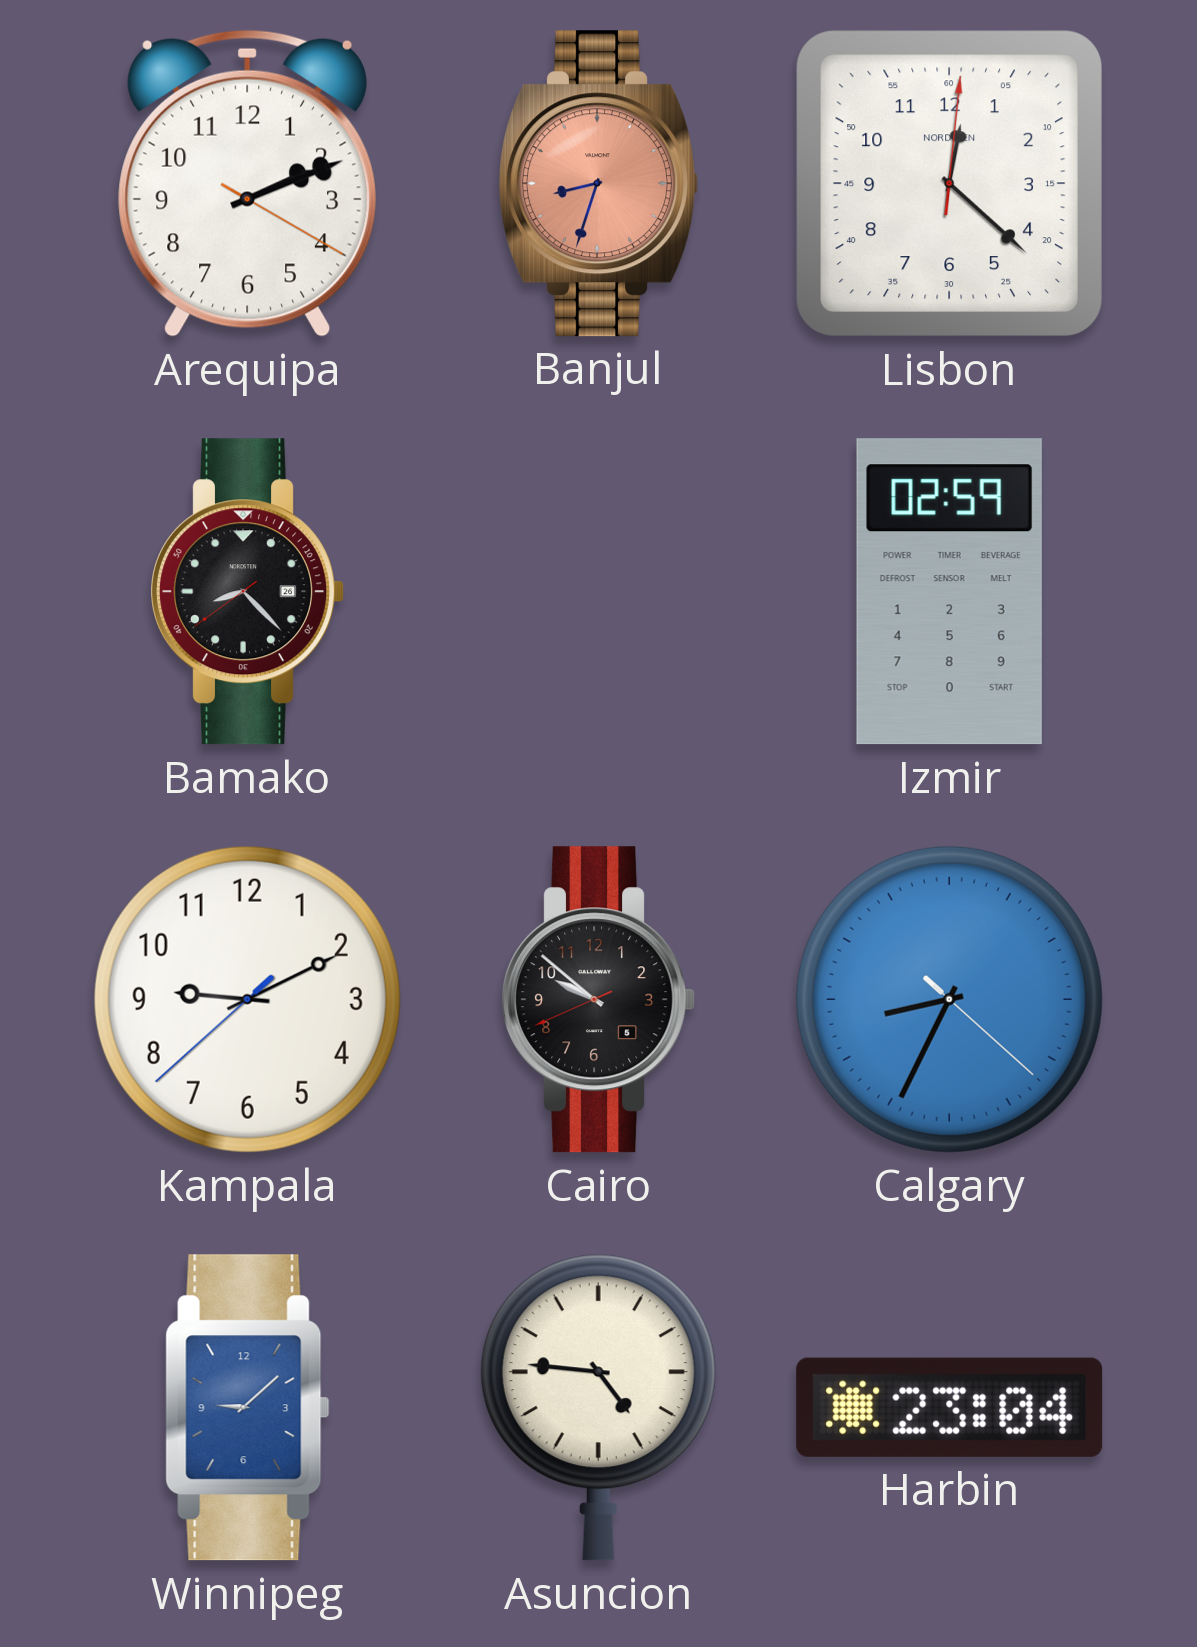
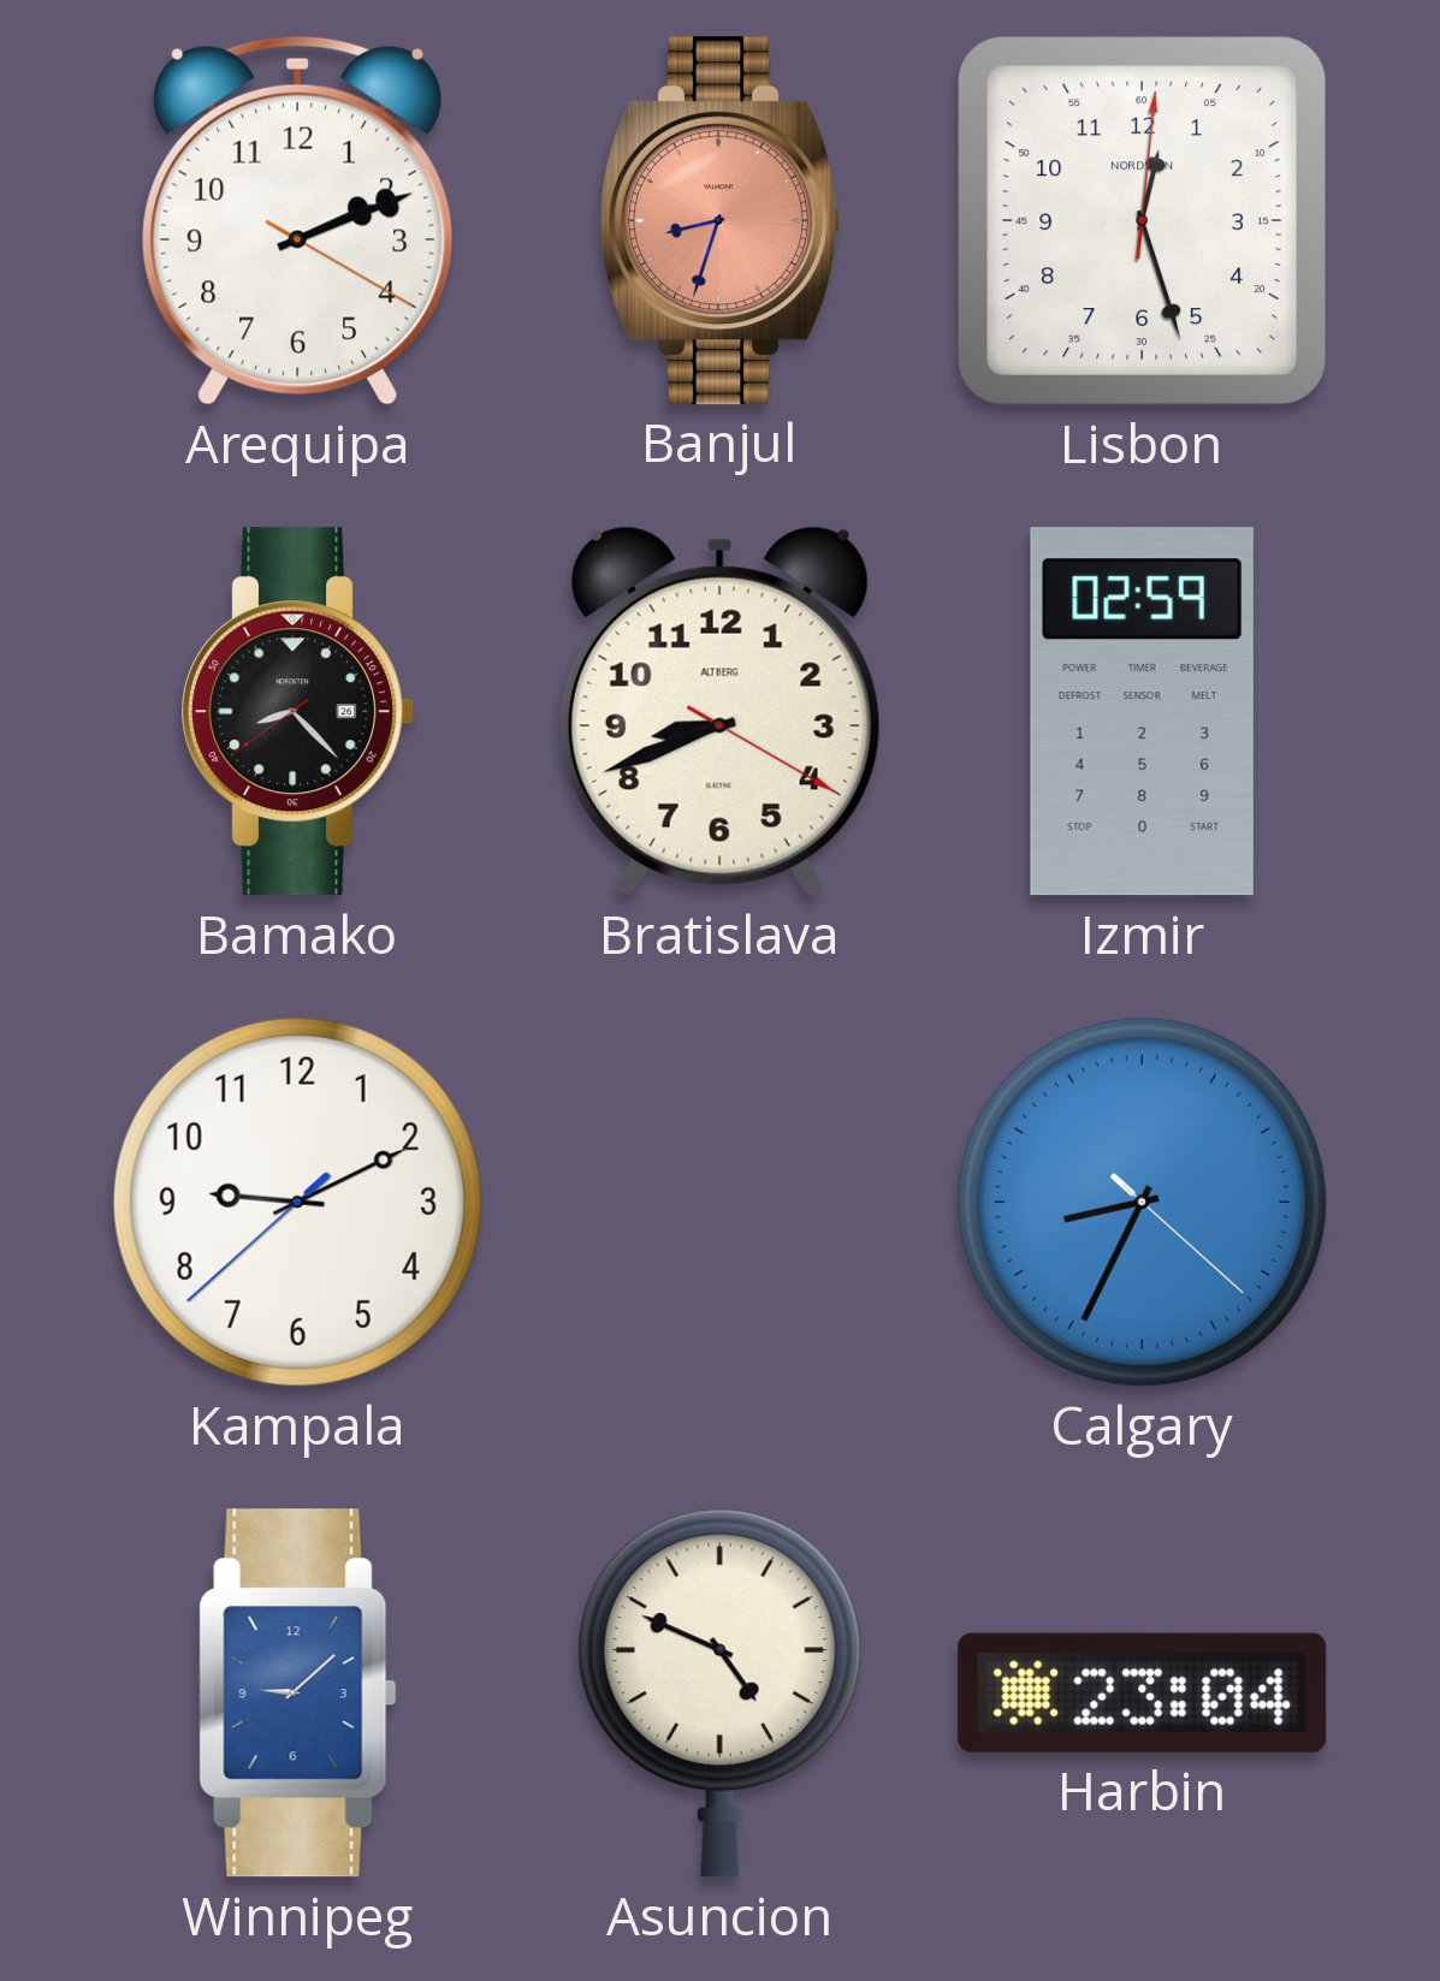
Lisbon: 12:22 -> 12:27 (1142, 220)
Bratislava: none -> 8:41 (719, 711)
Cairo: 9:51 -> none (598, 1000)
Asuncion: 4:46 -> 4:49 (719, 1694)
